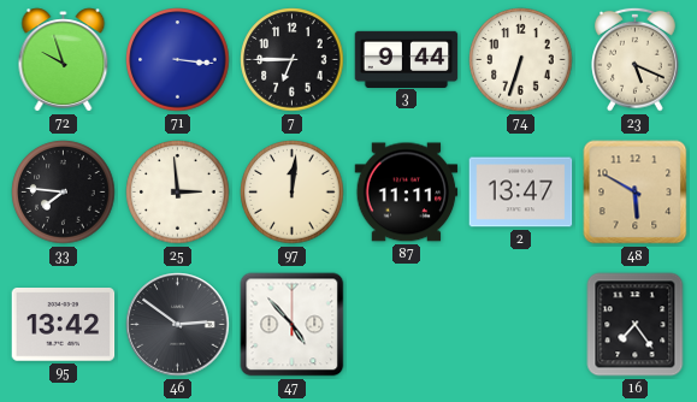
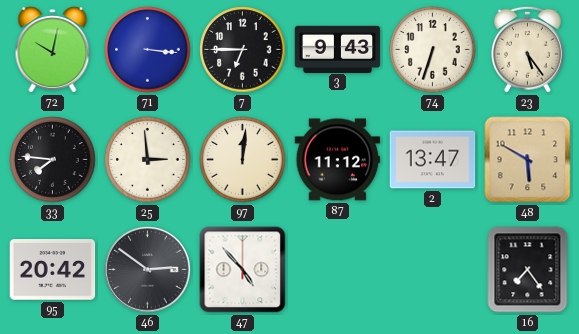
72: 9:57 -> 10:02 (53, 50)
3: 9:44 -> 9:43 (338, 49)
23: 5:19 -> 5:24 (528, 49)
87: 11:11 -> 11:12 (338, 160)
95: 13:42 -> 20:42 (53, 270)
